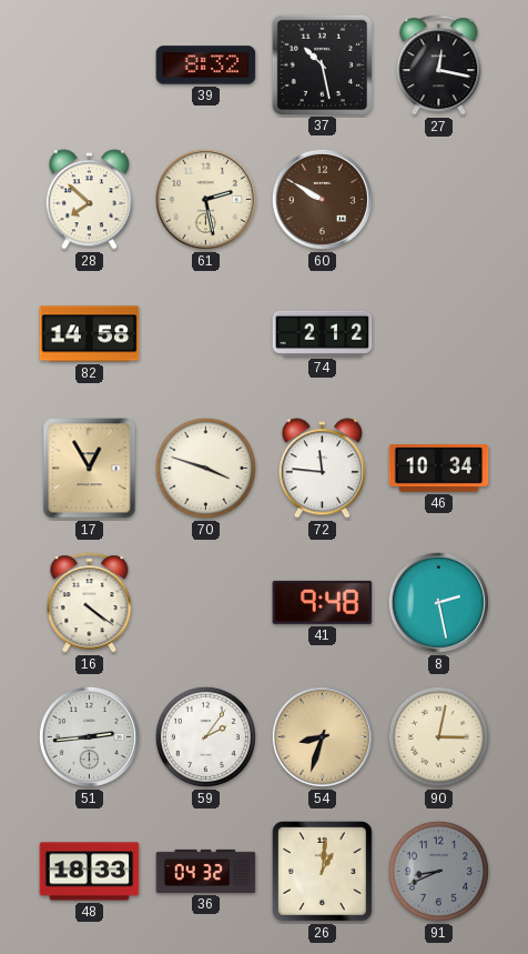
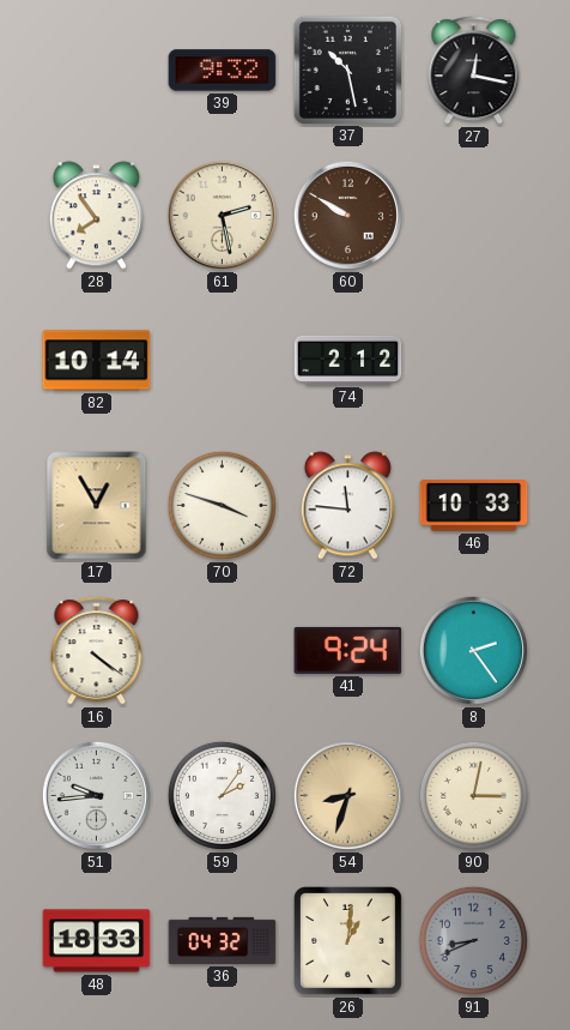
39: 8:32 -> 9:32 (223, 71)
28: 7:52 -> 7:54 (96, 216)
82: 14:58 -> 10:14 (97, 361)
46: 10:34 -> 10:33 (474, 506)
41: 9:48 -> 9:24 (348, 650)
8: 2:28 -> 2:24 (473, 650)
51: 2:44 -> 9:44 (96, 795)
